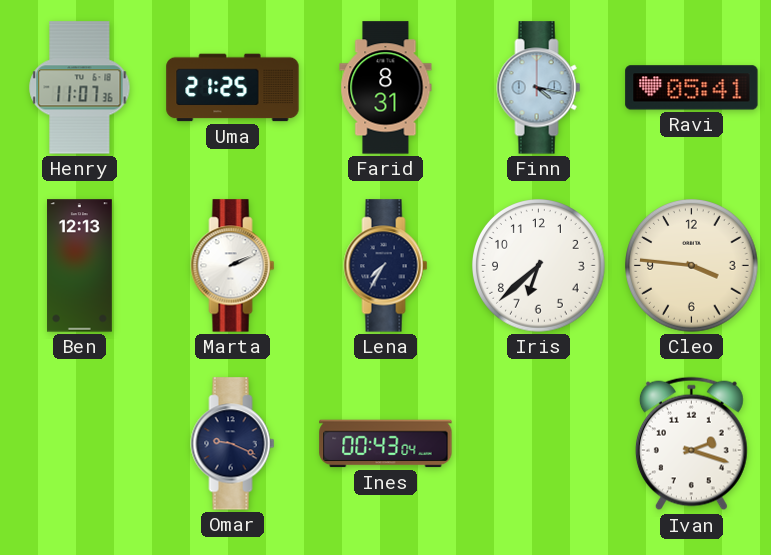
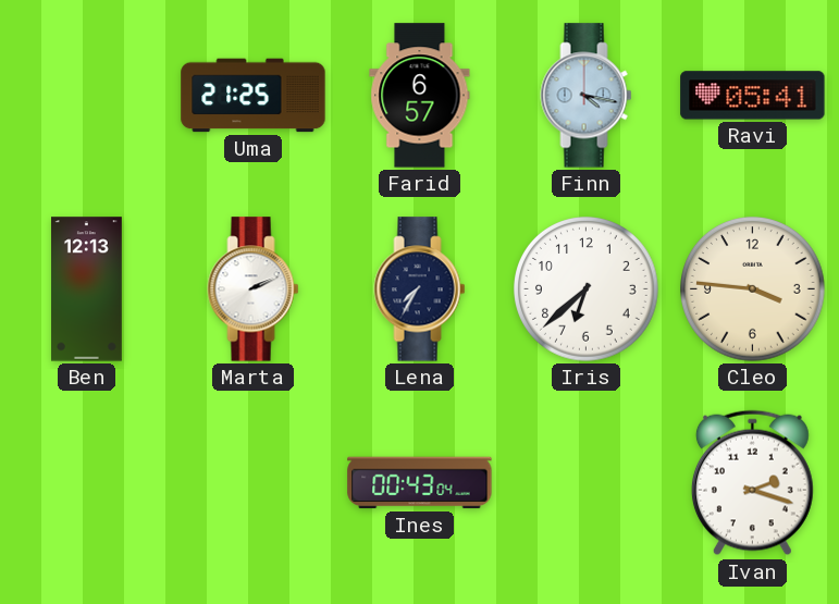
Henry: 11:07 -> none (80, 88)
Farid: 8:31 -> 6:57 (420, 96)
Omar: 9:19 -> none (233, 444)
